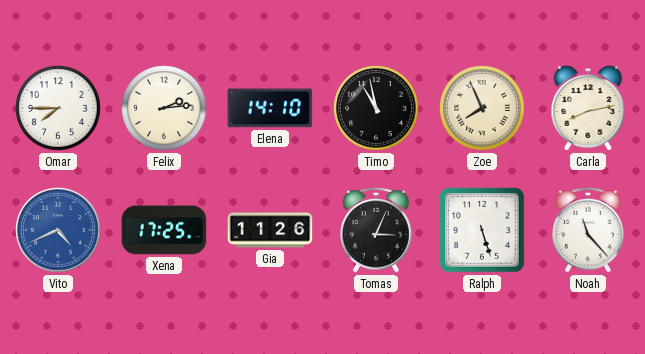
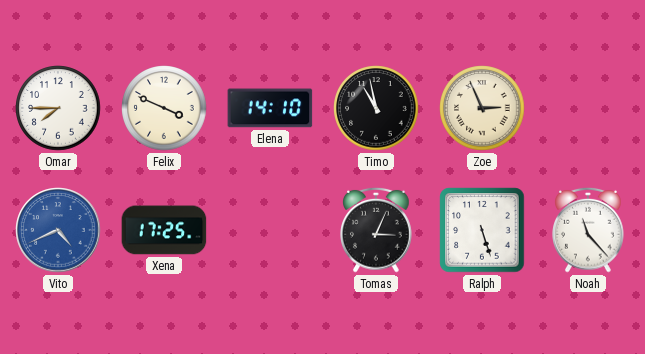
Felix: 2:14 -> 3:49 (164, 108)
Zoe: 7:56 -> 2:56 (482, 108)
Carla: 8:13 -> none (588, 108)
Gia: 11:26 -> none (270, 230)
